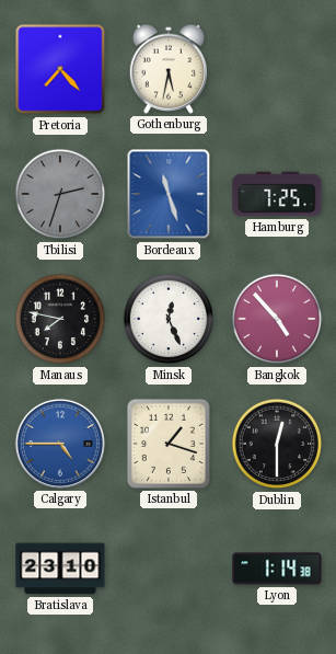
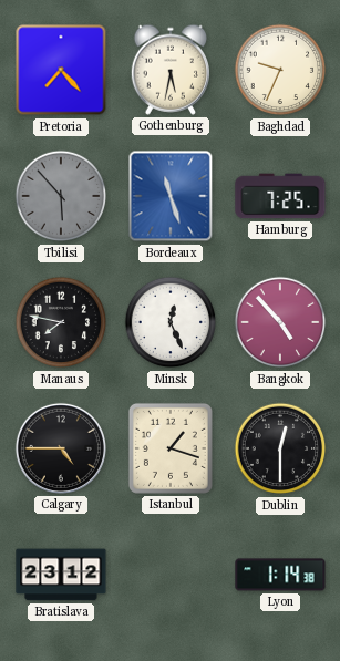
Baghdad: none -> 9:34 (280, 70)
Tbilisi: 2:33 -> 5:53 (61, 196)
Calgary dial: blue -> black (61, 448)
Bratislava: 23:10 -> 23:12 (61, 575)
